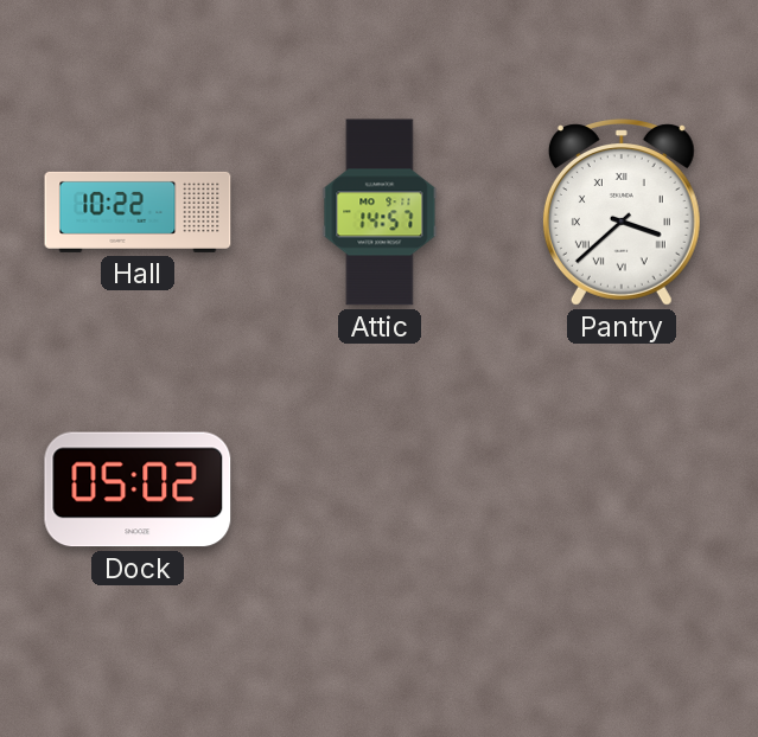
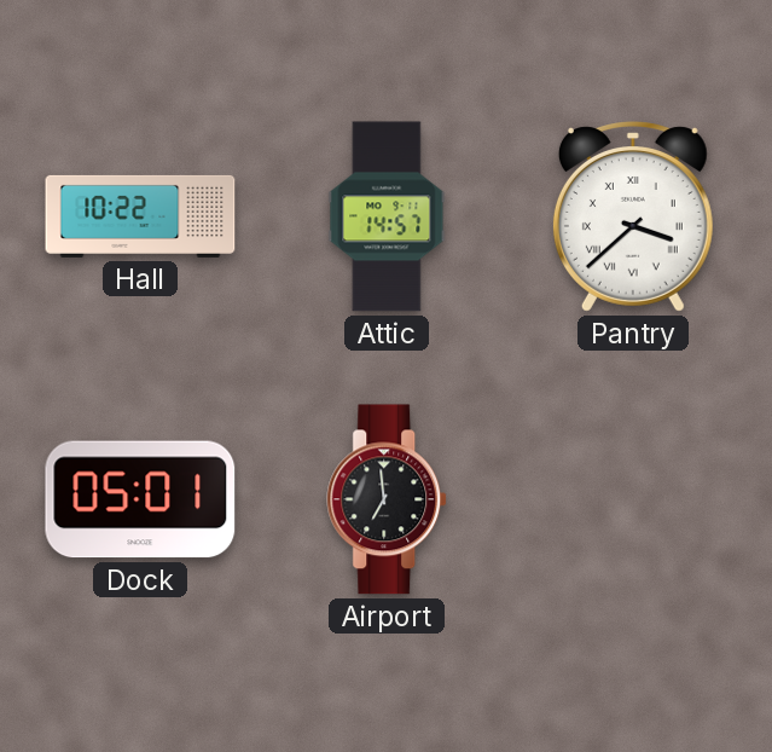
Dock: 05:02 -> 05:01 (140, 499)
Airport: none -> 6:59 (388, 499)
